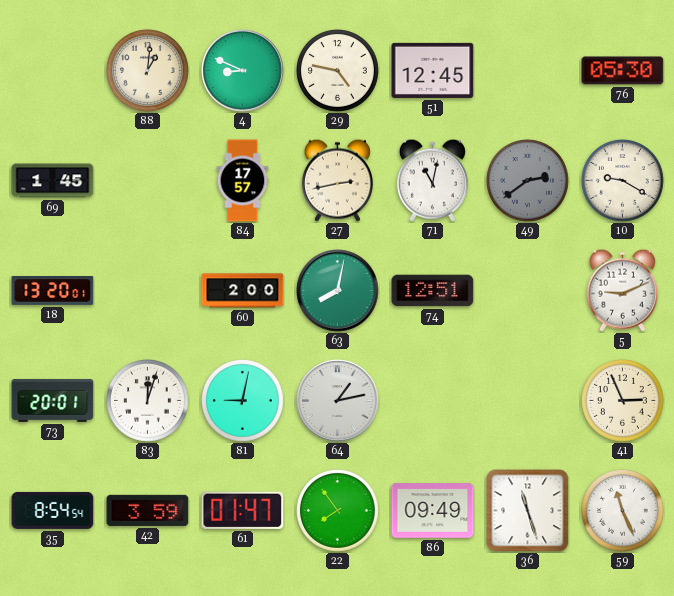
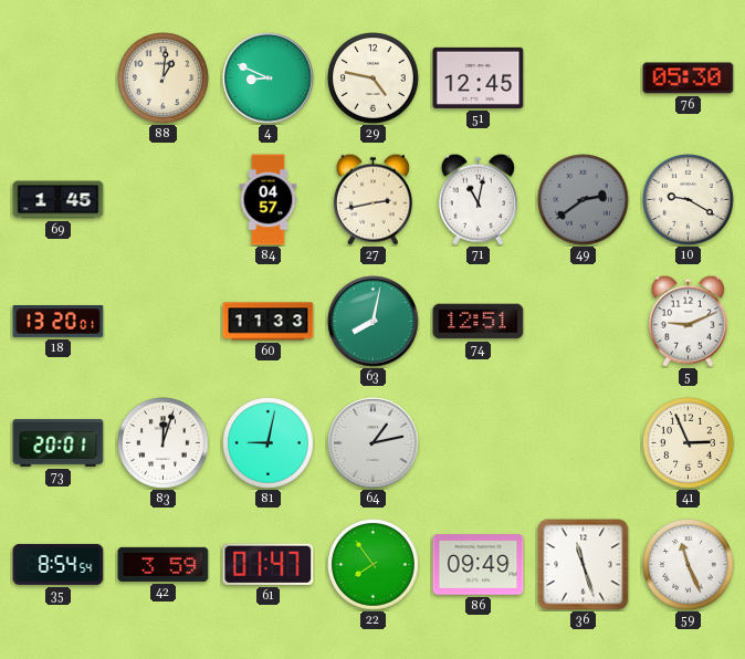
84: 17:57 -> 04:57 (269, 200)
60: 2:00 -> 11:33 (269, 322)
